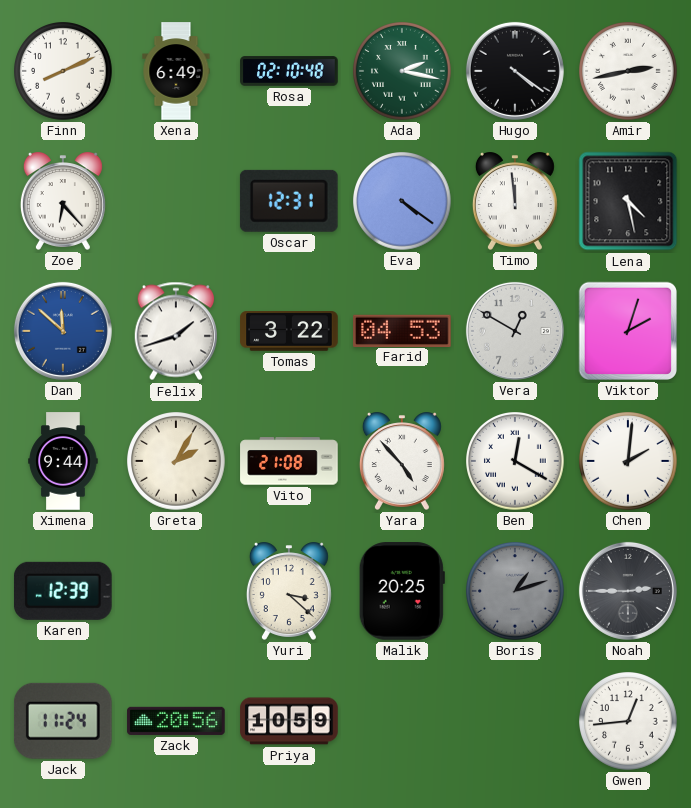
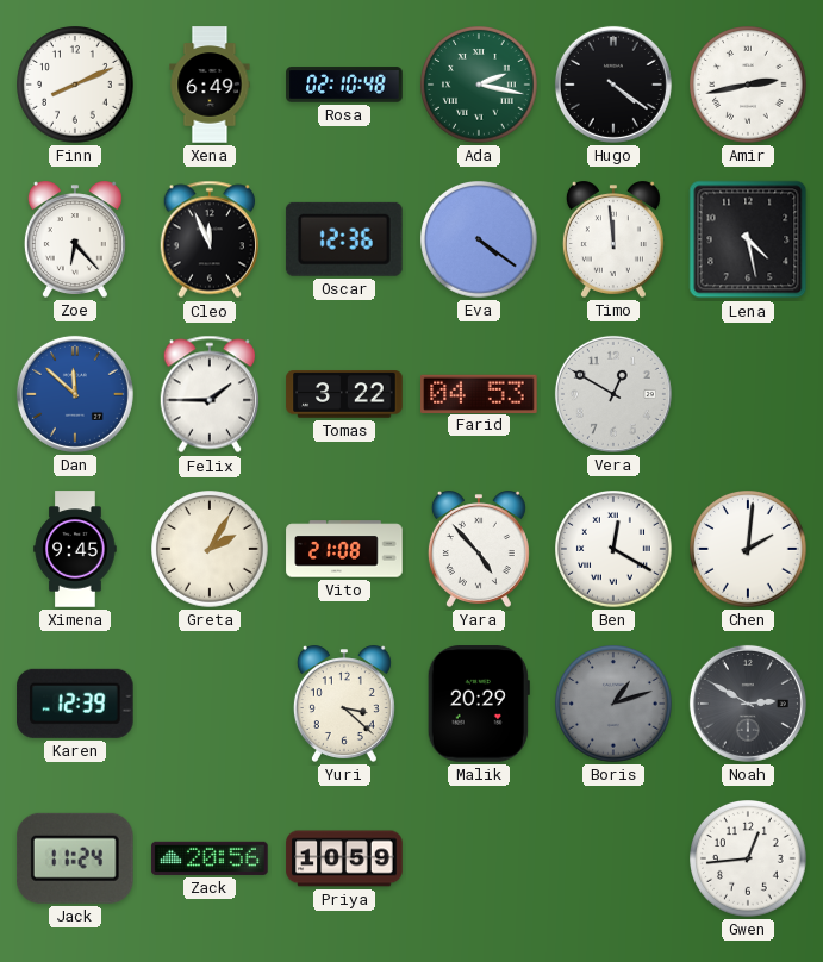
Cleo: none -> 11:56 (210, 239)
Oscar: 12:31 -> 12:36 (344, 239)
Felix: 1:42 -> 1:45 (210, 394)
Viktor: 2:03 -> none (628, 331)
Ximena: 9:44 -> 9:45 (75, 549)
Malik: 20:25 -> 20:29 (479, 704)
Noah: 2:45 -> 2:50 (748, 704)
